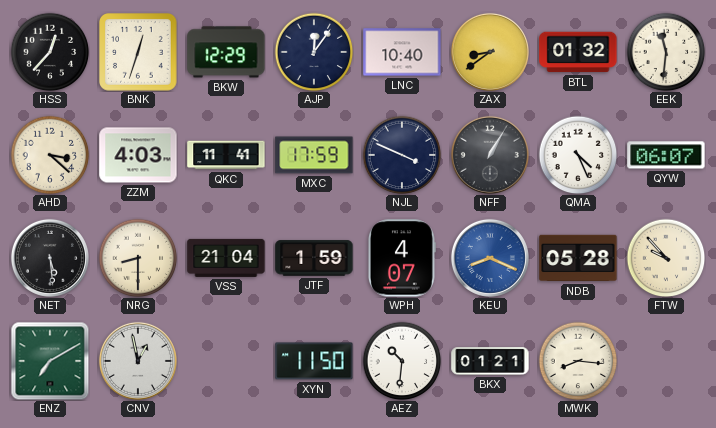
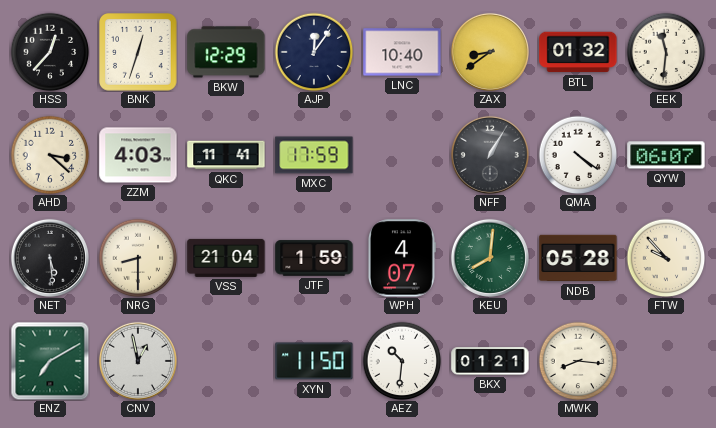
NJL: 3:49 -> none (402, 155)
QMA: 4:26 -> 4:21 (578, 155)
KEU: 8:19 -> 8:01 (490, 258)
KEU dial: blue -> green (490, 258)
